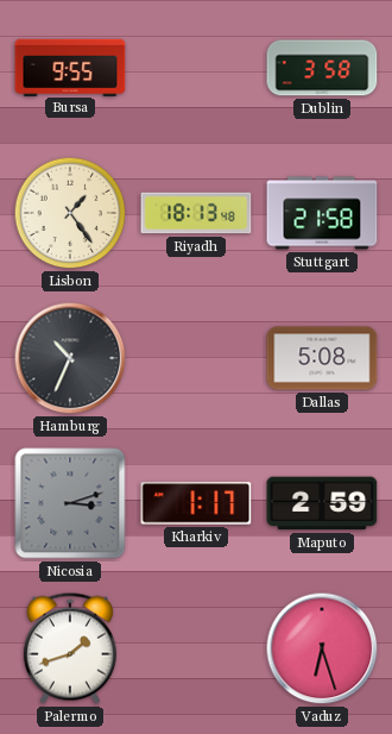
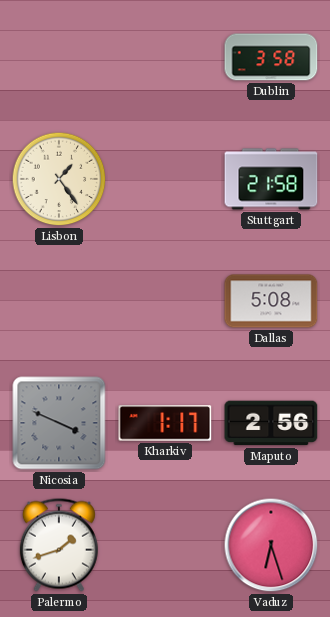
Bursa: 9:55 -> none (70, 67)
Riyadh: 18:13 -> none (196, 213)
Hamburg: 10:34 -> none (70, 358)
Nicosia: 3:12 -> 3:49 (59, 423)
Maputo: 2:59 -> 2:56 (271, 423)
